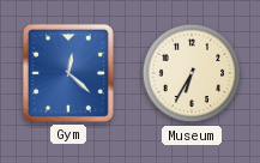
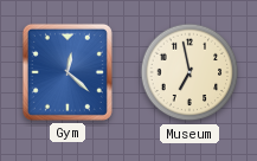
Museum: 6:35 -> 6:58 (189, 72)
